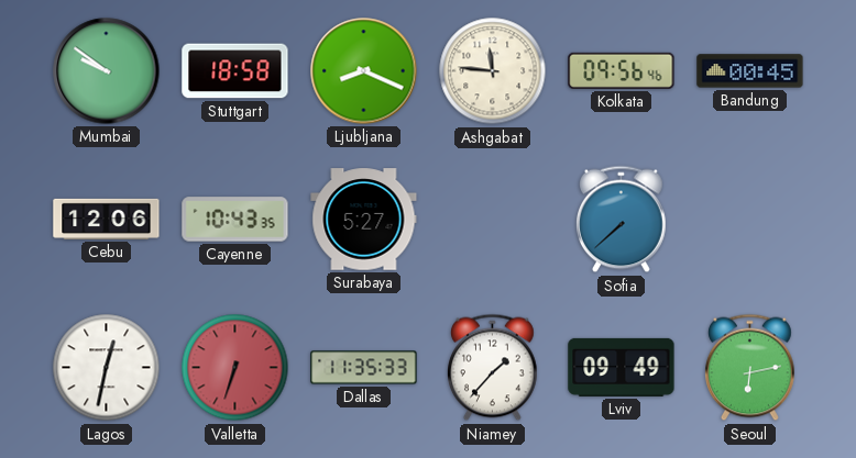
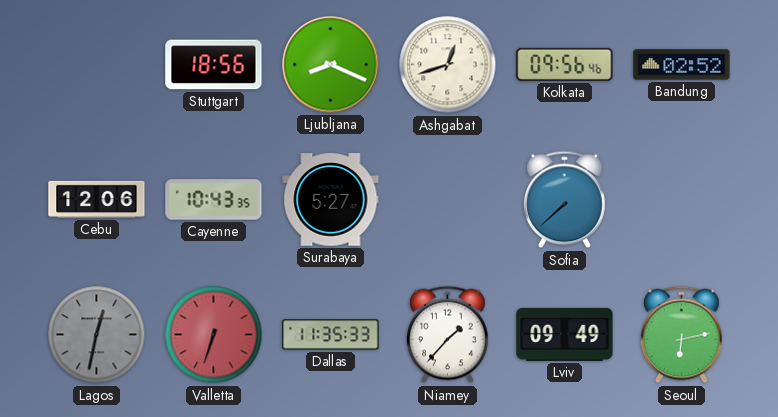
Mumbai: 9:51 -> none (107, 71)
Stuttgart: 18:58 -> 18:56 (214, 65)
Ashgabat: 11:46 -> 12:42 (448, 65)
Bandung: 00:45 -> 02:52 (682, 65)
Lagos dial: white -> grey (97, 335)
